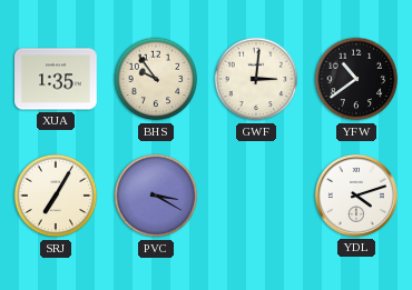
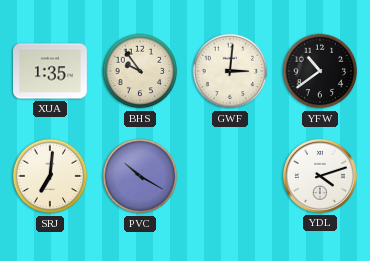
SRJ: 7:05 -> 7:01 (50, 176)
PVC: 3:20 -> 10:20 (140, 176)
